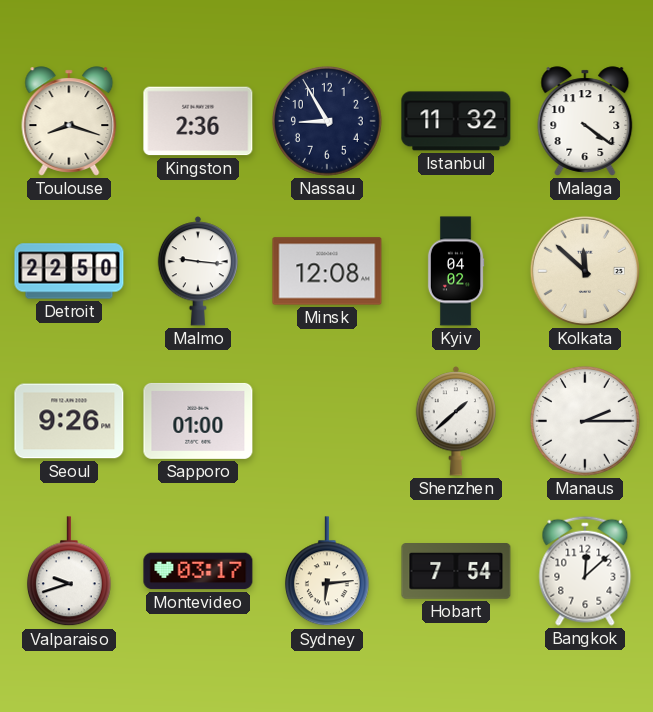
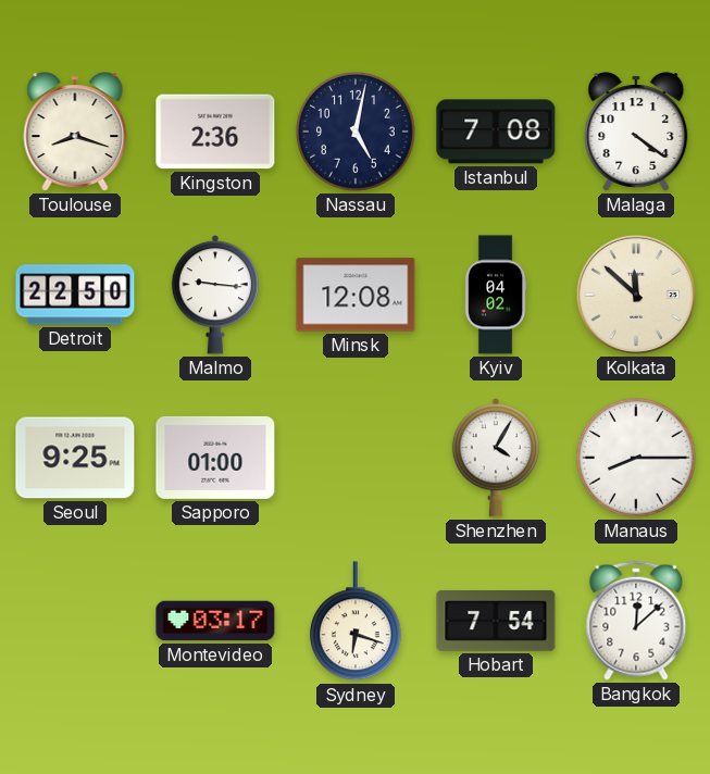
Nassau: 8:55 -> 5:02 (357, 133)
Istanbul: 11:32 -> 7:08 (496, 132)
Seoul: 9:26 -> 9:25 (75, 458)
Shenzhen: 1:38 -> 4:05 (495, 458)
Manaus: 2:15 -> 8:15 (637, 459)
Valparaiso: 9:42 -> none (69, 572)
Sydney: 6:14 -> 6:18 (356, 622)
